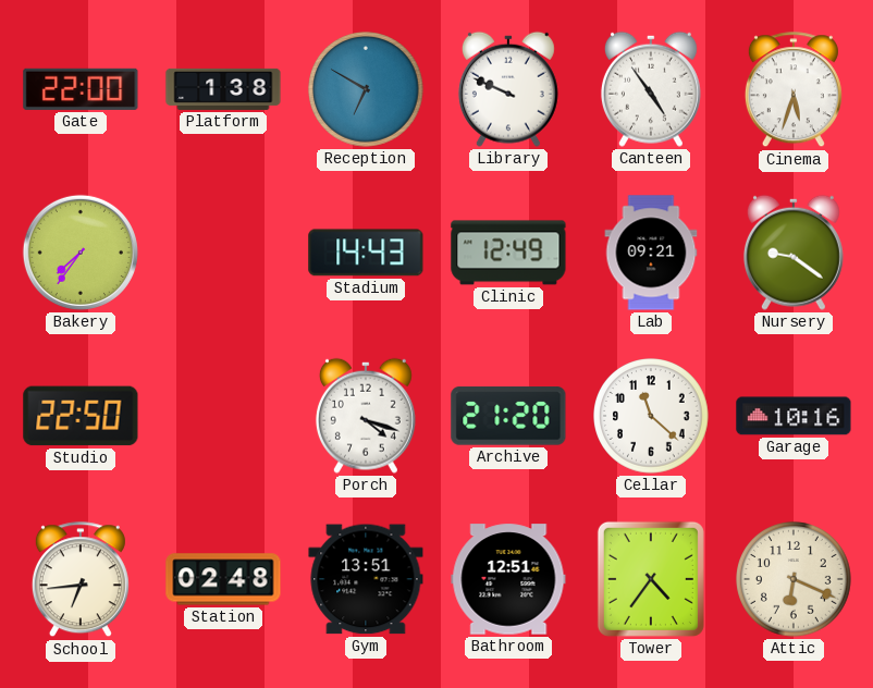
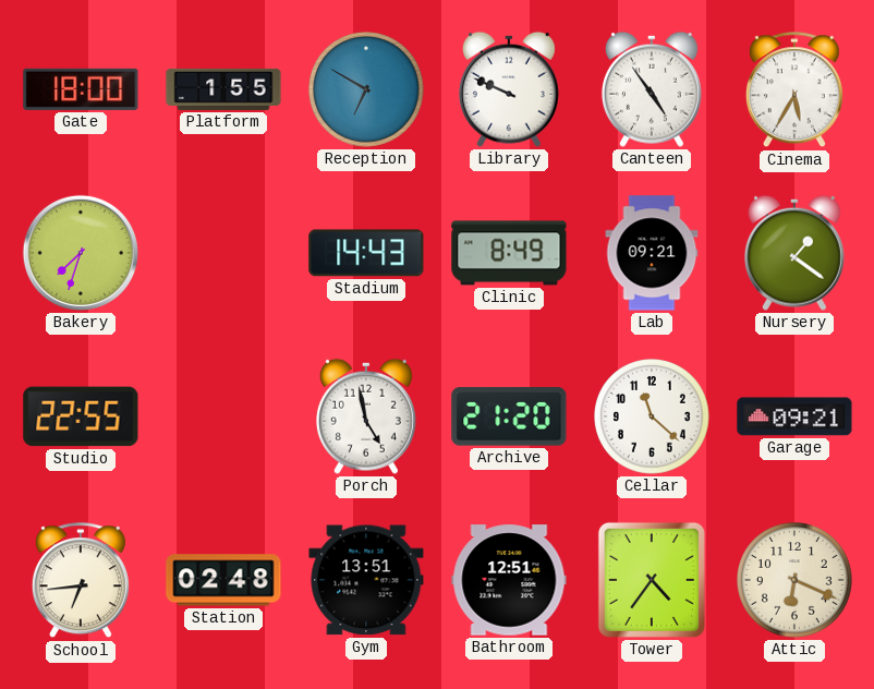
Gate: 22:00 -> 18:00 (81, 89)
Platform: 1:38 -> 1:55 (223, 89)
Cinema: 5:33 -> 5:35 (794, 90)
Bakery: 7:36 -> 7:33 (81, 253)
Clinic: 12:49 -> 8:49 (509, 253)
Nursery: 9:21 -> 1:21 (794, 253)
Studio: 22:50 -> 22:55 (81, 416)
Porch: 4:18 -> 4:58 (366, 416)
Garage: 10:16 -> 09:21 (794, 416)
